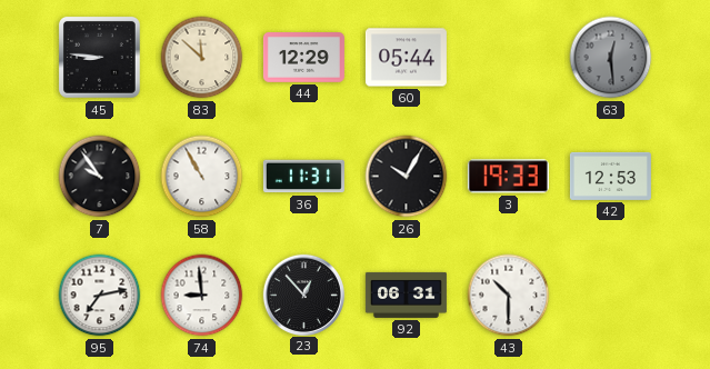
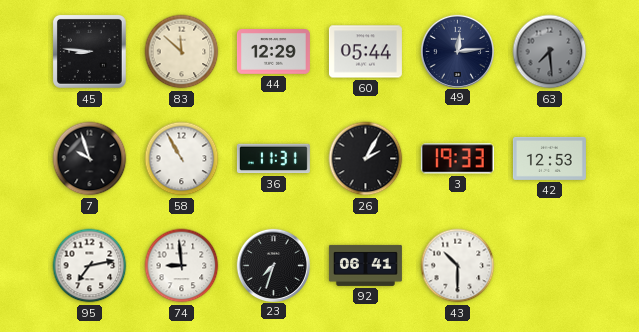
49: none -> 12:14 (457, 51)
63: 12:29 -> 7:29 (550, 52)
7: 9:54 -> 9:57 (90, 159)
26: 10:05 -> 2:05 (366, 159)
23: 12:53 -> 7:33 (273, 265)
92: 06:31 -> 06:41 (365, 265)
